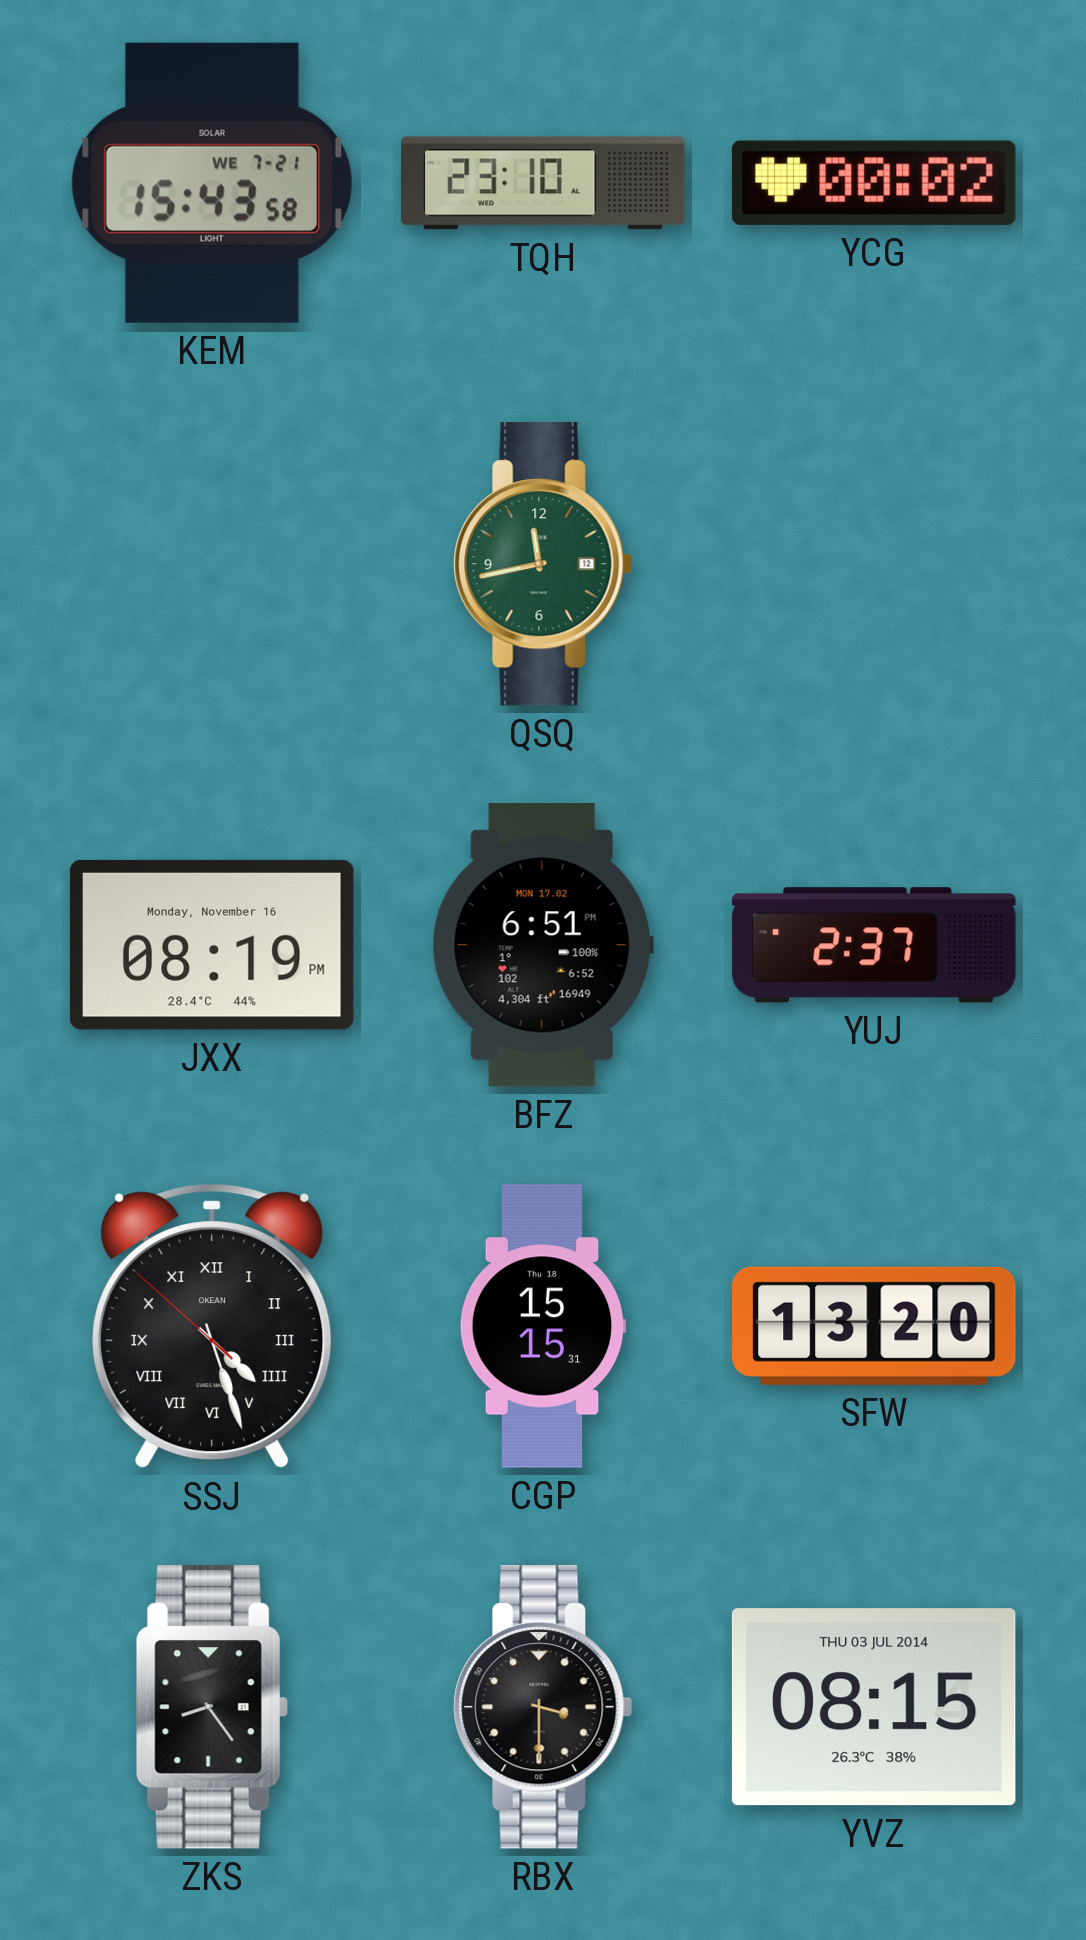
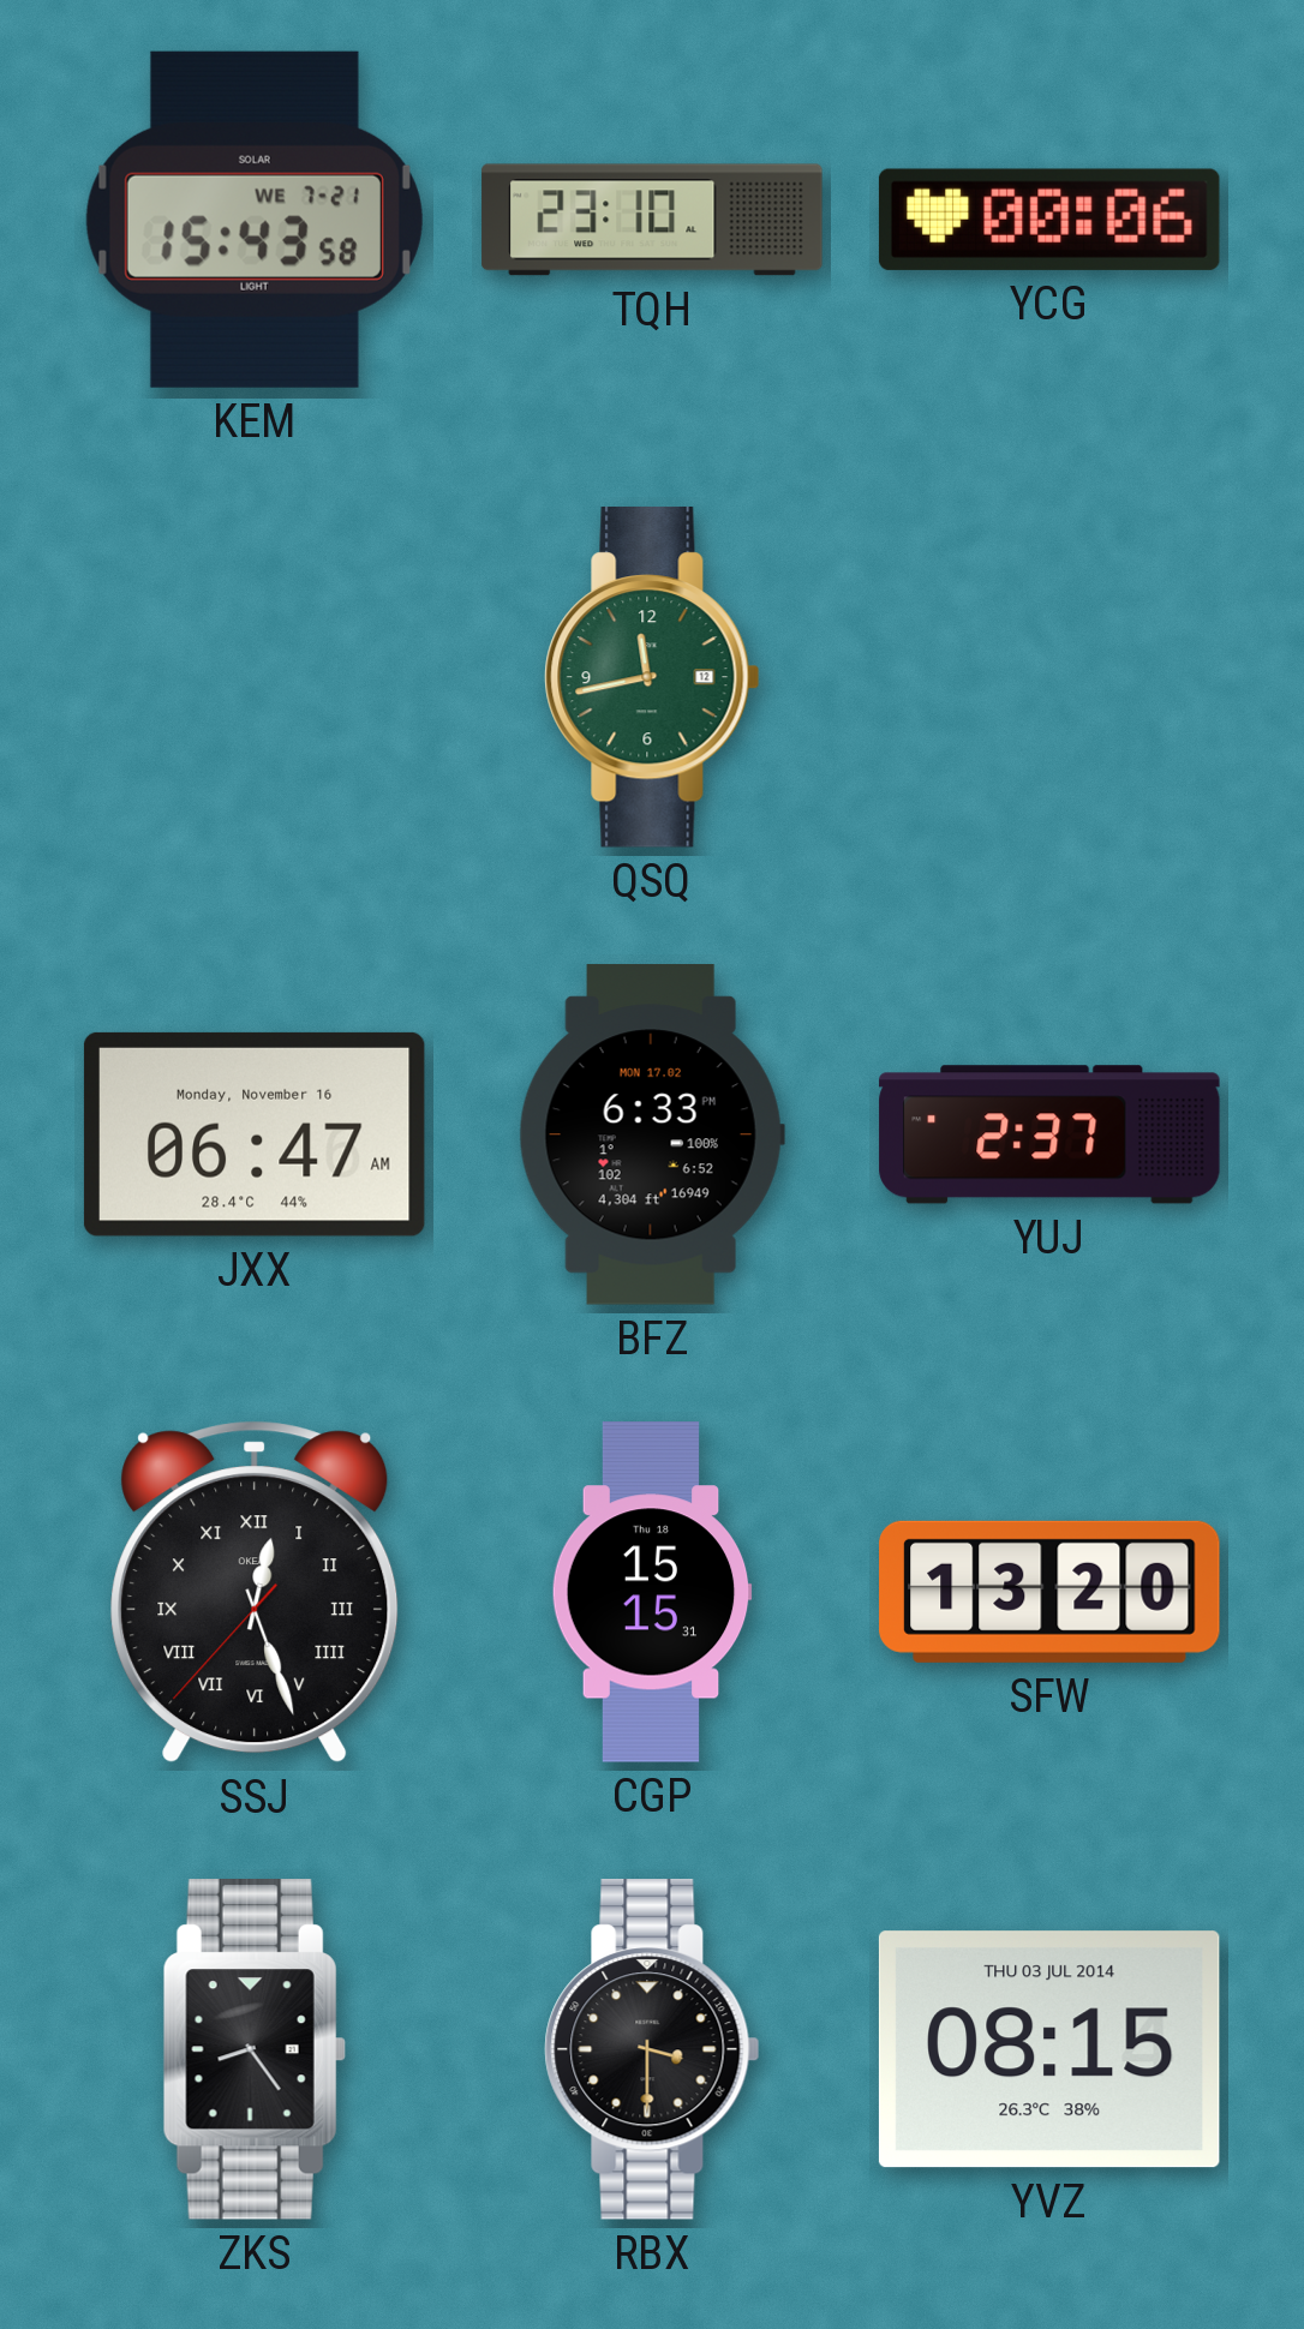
YCG: 00:02 -> 00:06 (1049, 220)
JXX: 08:19 -> 06:47 (255, 1134)
BFZ: 6:51 -> 6:33 (652, 1134)
SSJ: 4:26 -> 12:26 (255, 1592)
